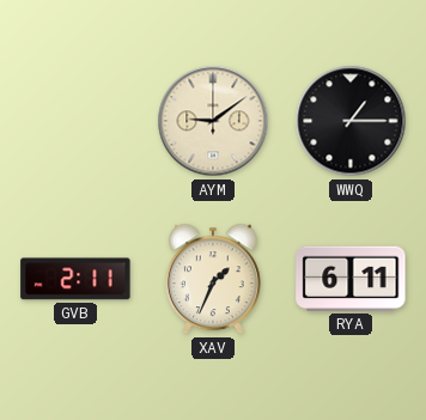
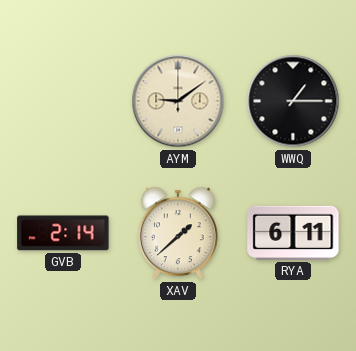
GVB: 2:11 -> 2:14 (63, 233)
XAV: 1:34 -> 1:38 (178, 233)
